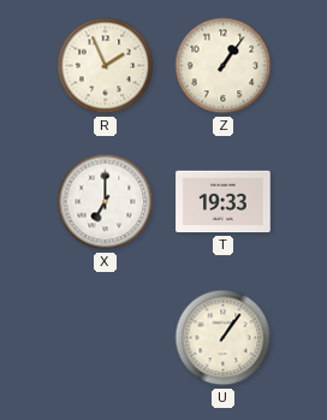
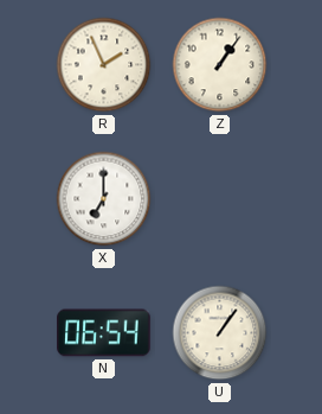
T: 19:33 -> none (224, 202)
N: none -> 06:54 (104, 333)
